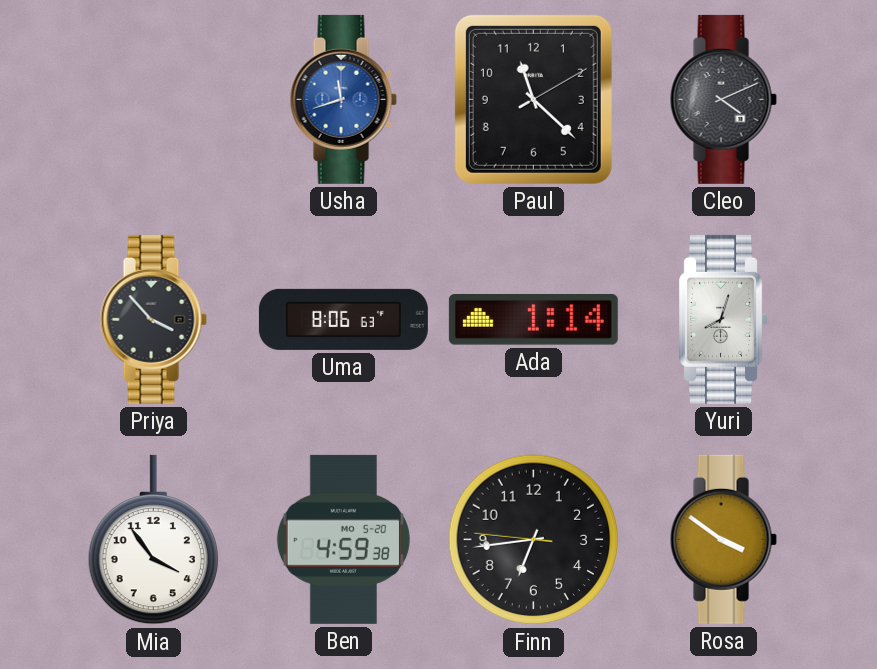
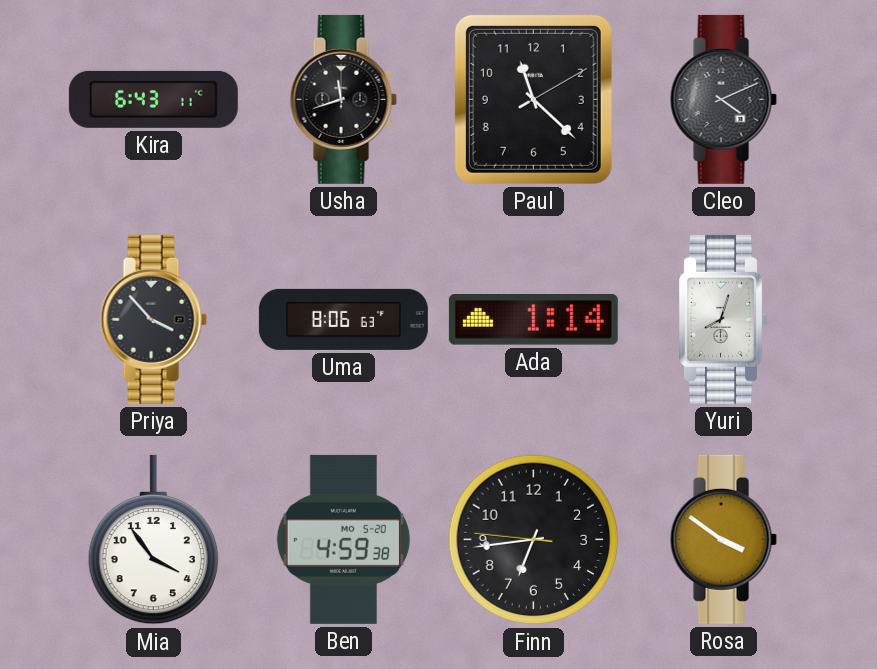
Kira: none -> 6:43 (153, 99)
Usha dial: blue -> black (343, 99)
